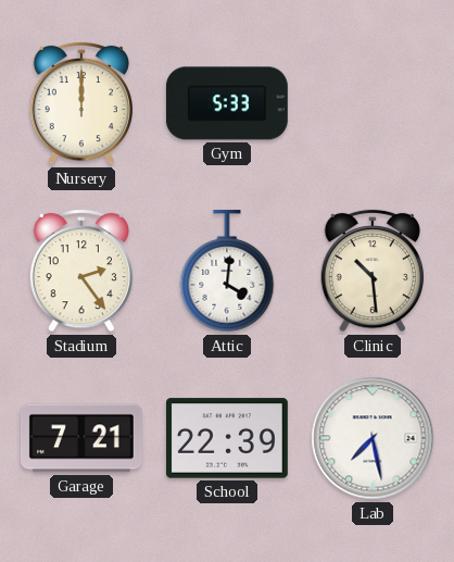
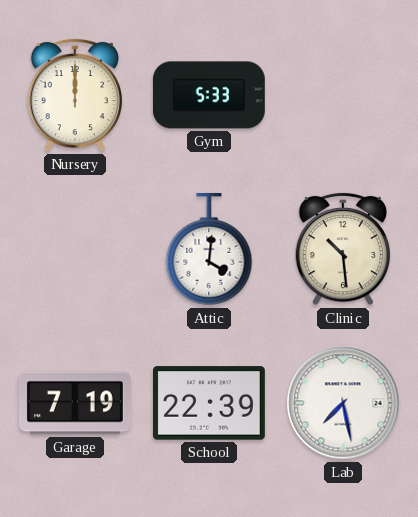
Stadium: 2:24 -> none (80, 271)
Garage: 7:21 -> 7:19 (75, 403)
